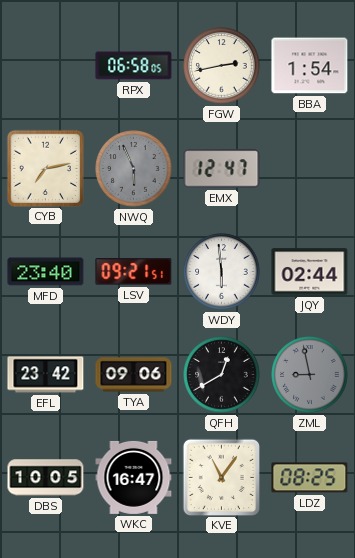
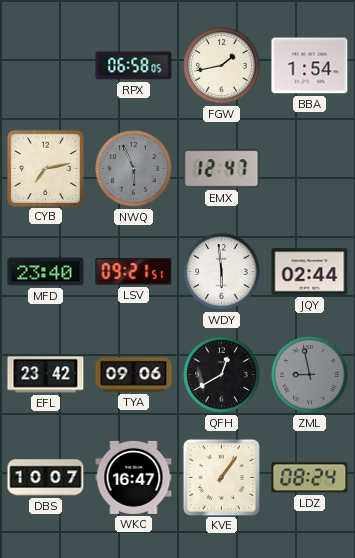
FGW: 2:43 -> 1:43 (222, 66)
DBS: 10:05 -> 10:07 (46, 478)
KVE: 11:06 -> 1:06 (221, 477)
LDZ: 08:25 -> 08:24 (310, 478)
